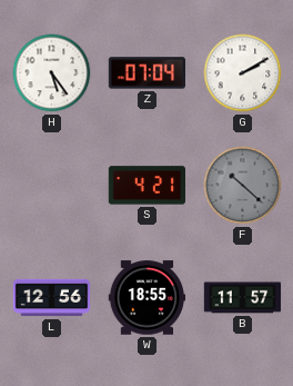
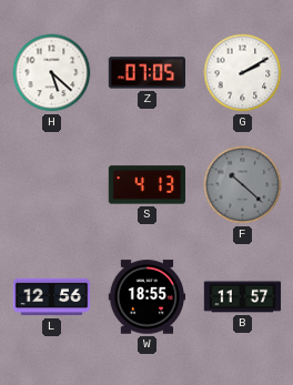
H: 5:24 -> 5:22 (52, 73)
Z: 07:04 -> 07:05 (146, 73)
S: 4:21 -> 4:13 (146, 185)
